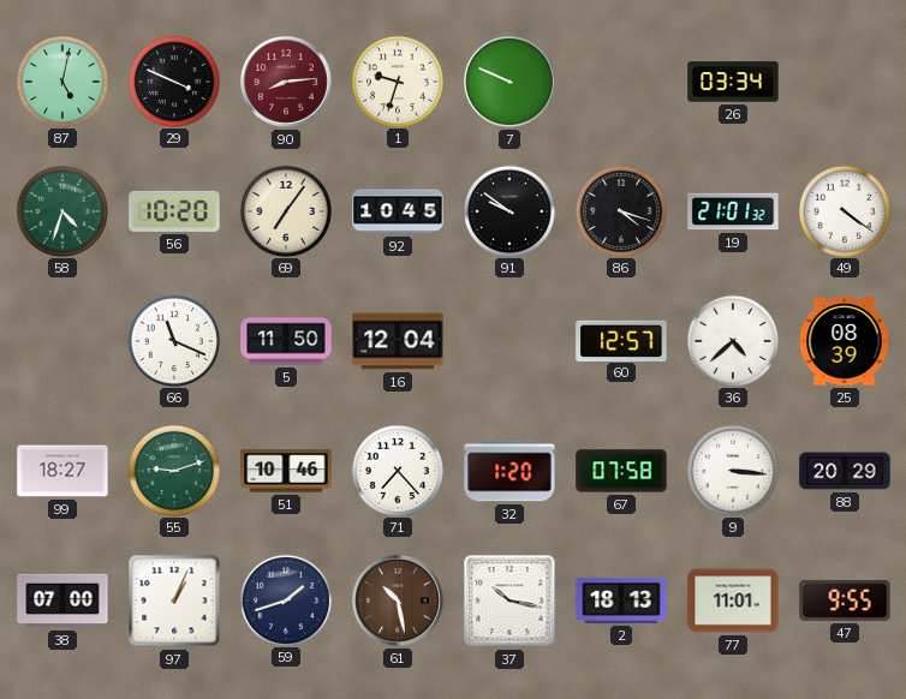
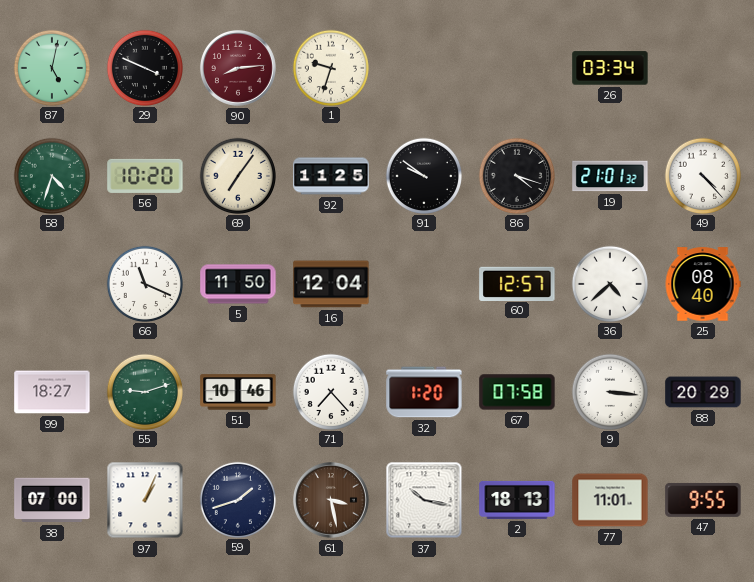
7: 9:49 -> none (509, 82)
92: 10:45 -> 11:25 (331, 176)
49: 4:21 -> 4:23 (702, 175)
25: 08:39 -> 08:40 (703, 284)
61: 10:28 -> 3:28 (331, 500)
